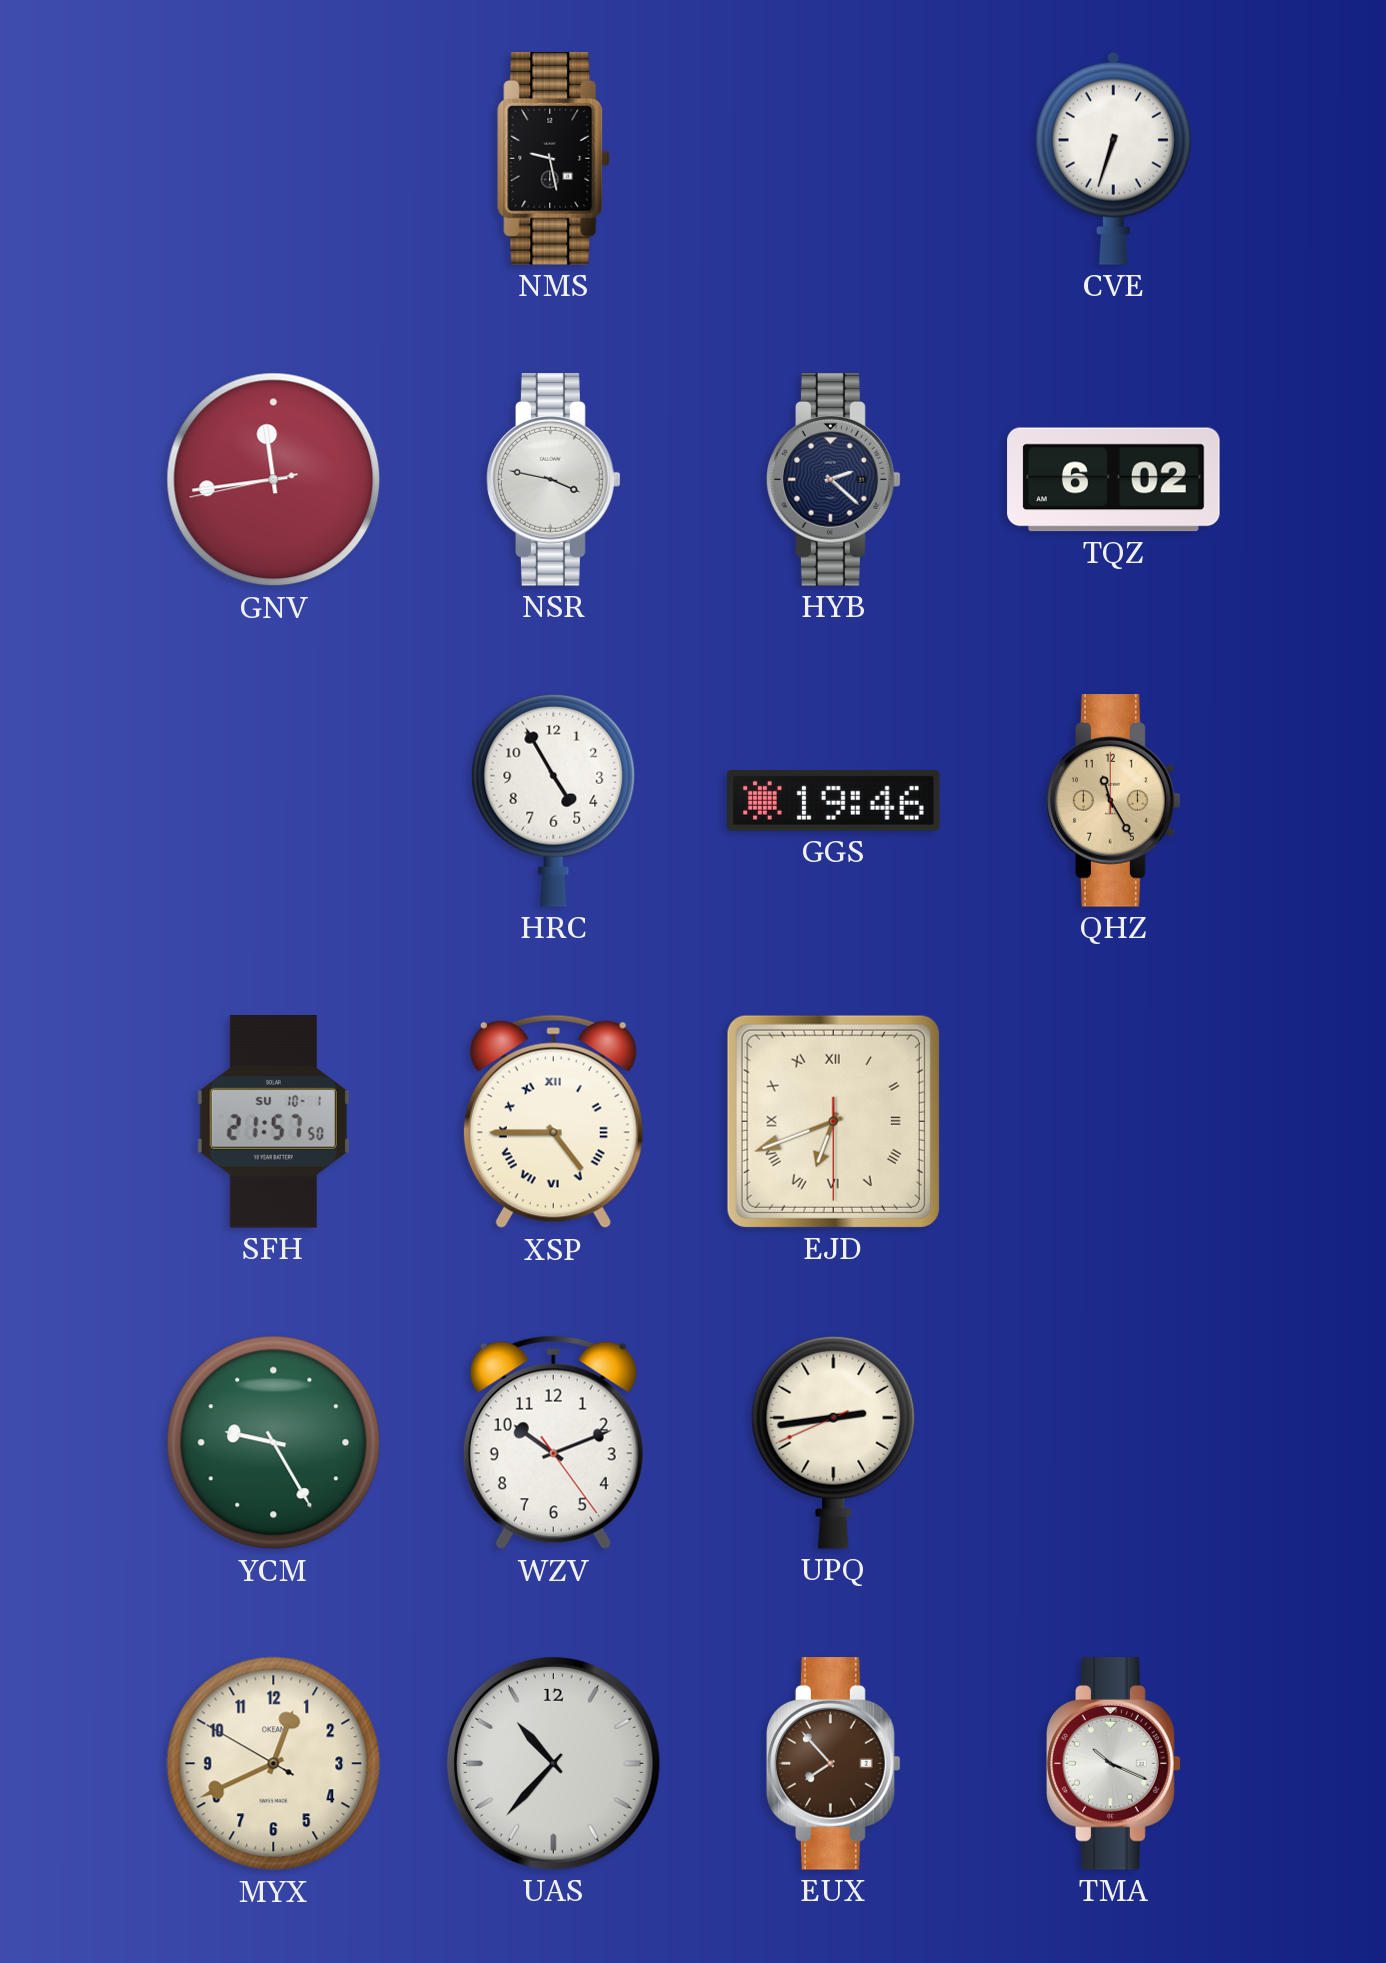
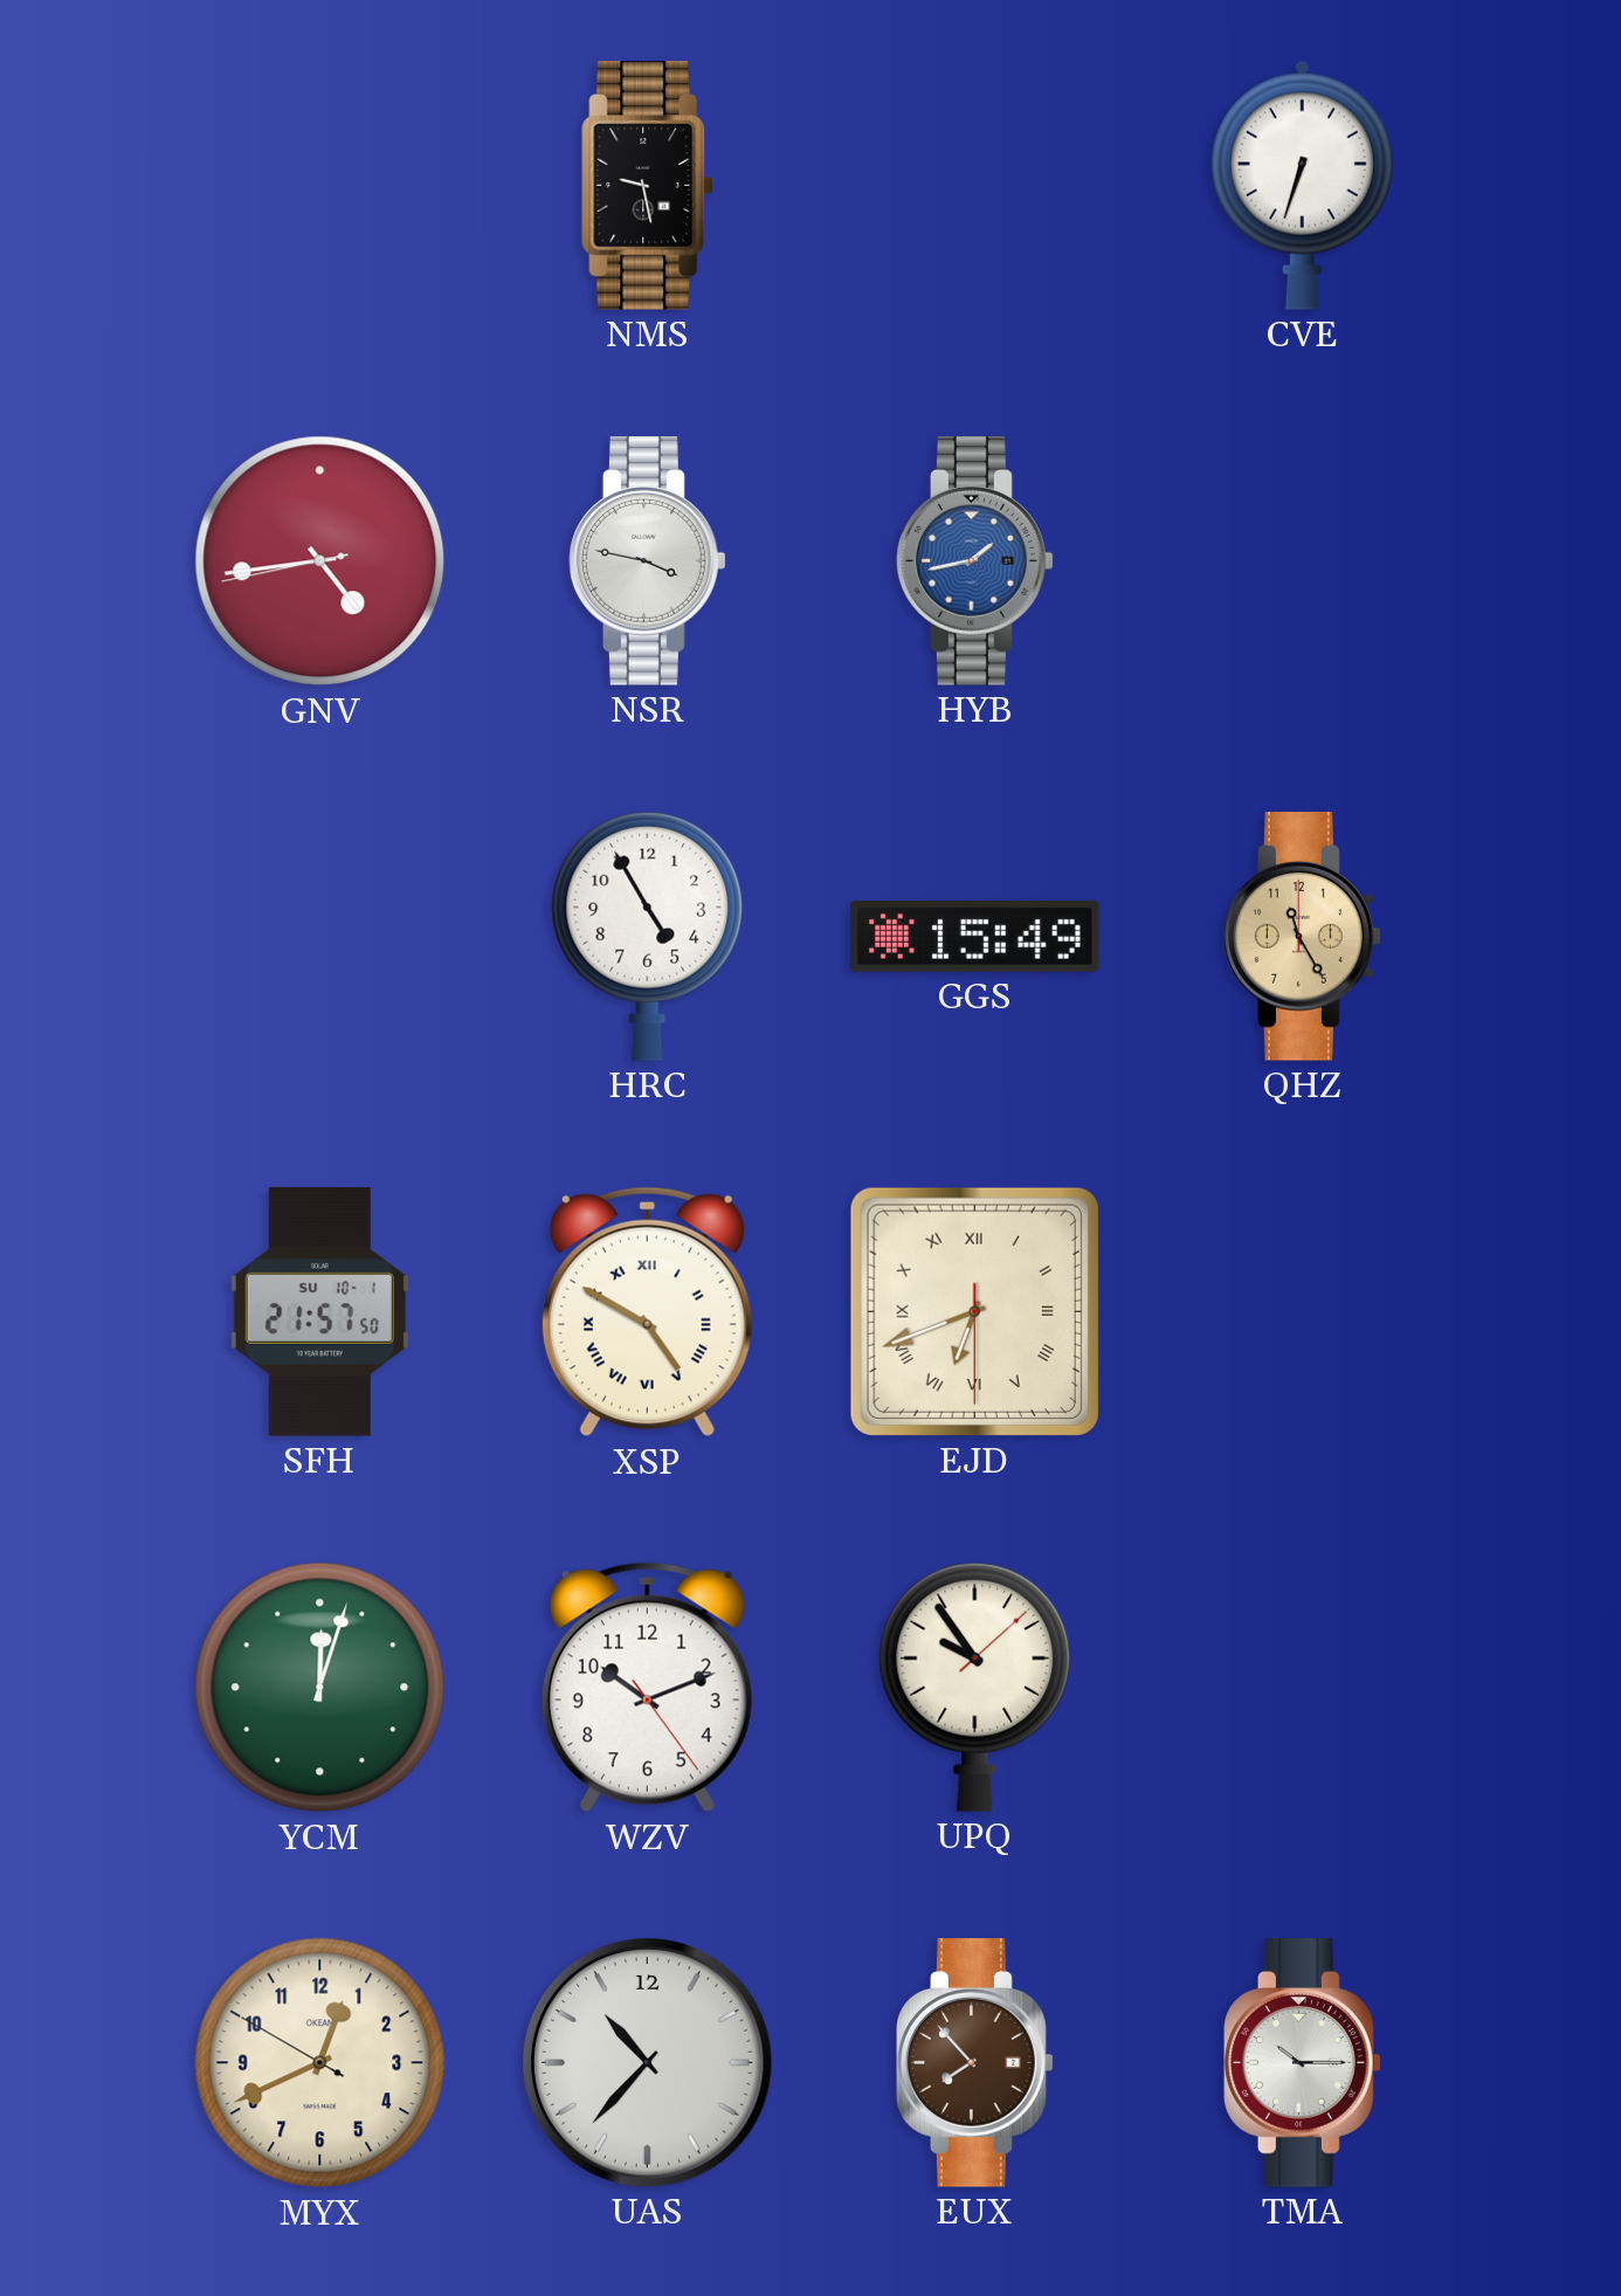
GNV: 11:43 -> 4:43 (320, 561)
HYB: 2:22 -> 1:43 (975, 561)
HYB dial: navy -> blue (975, 561)
TQZ: 6:02 -> none (1114, 480)
GGS: 19:46 -> 15:49 (975, 936)
XSP: 4:45 -> 4:50 (647, 1312)
YCM: 9:25 -> 12:03 (320, 1688)
UPQ: 2:43 -> 9:54 (975, 1687)
TMA: 10:19 -> 10:15 (1303, 2063)
